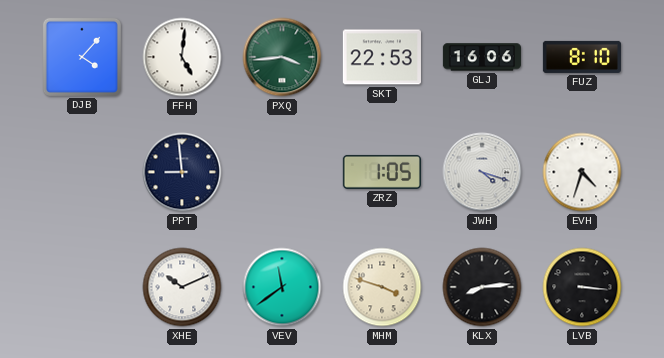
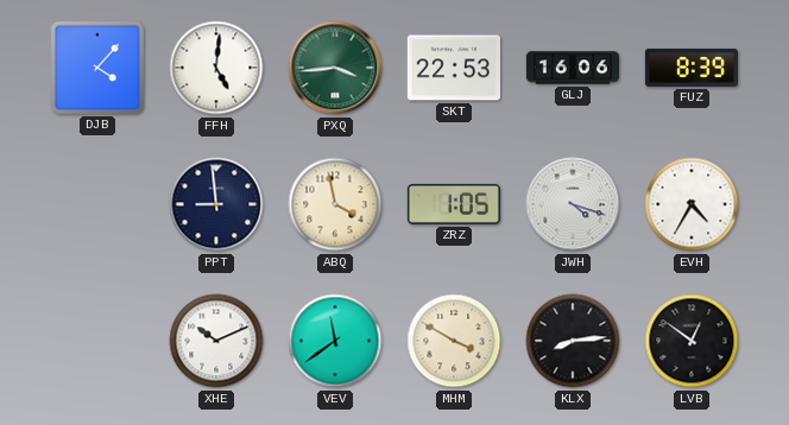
FUZ: 8:10 -> 8:39 (692, 68)
ABQ: none -> 3:58 (335, 204)
EVH: 4:33 -> 4:35 (692, 204)
MHM: 3:48 -> 3:50 (454, 341)
LVB: 3:16 -> 12:51 (692, 341)
